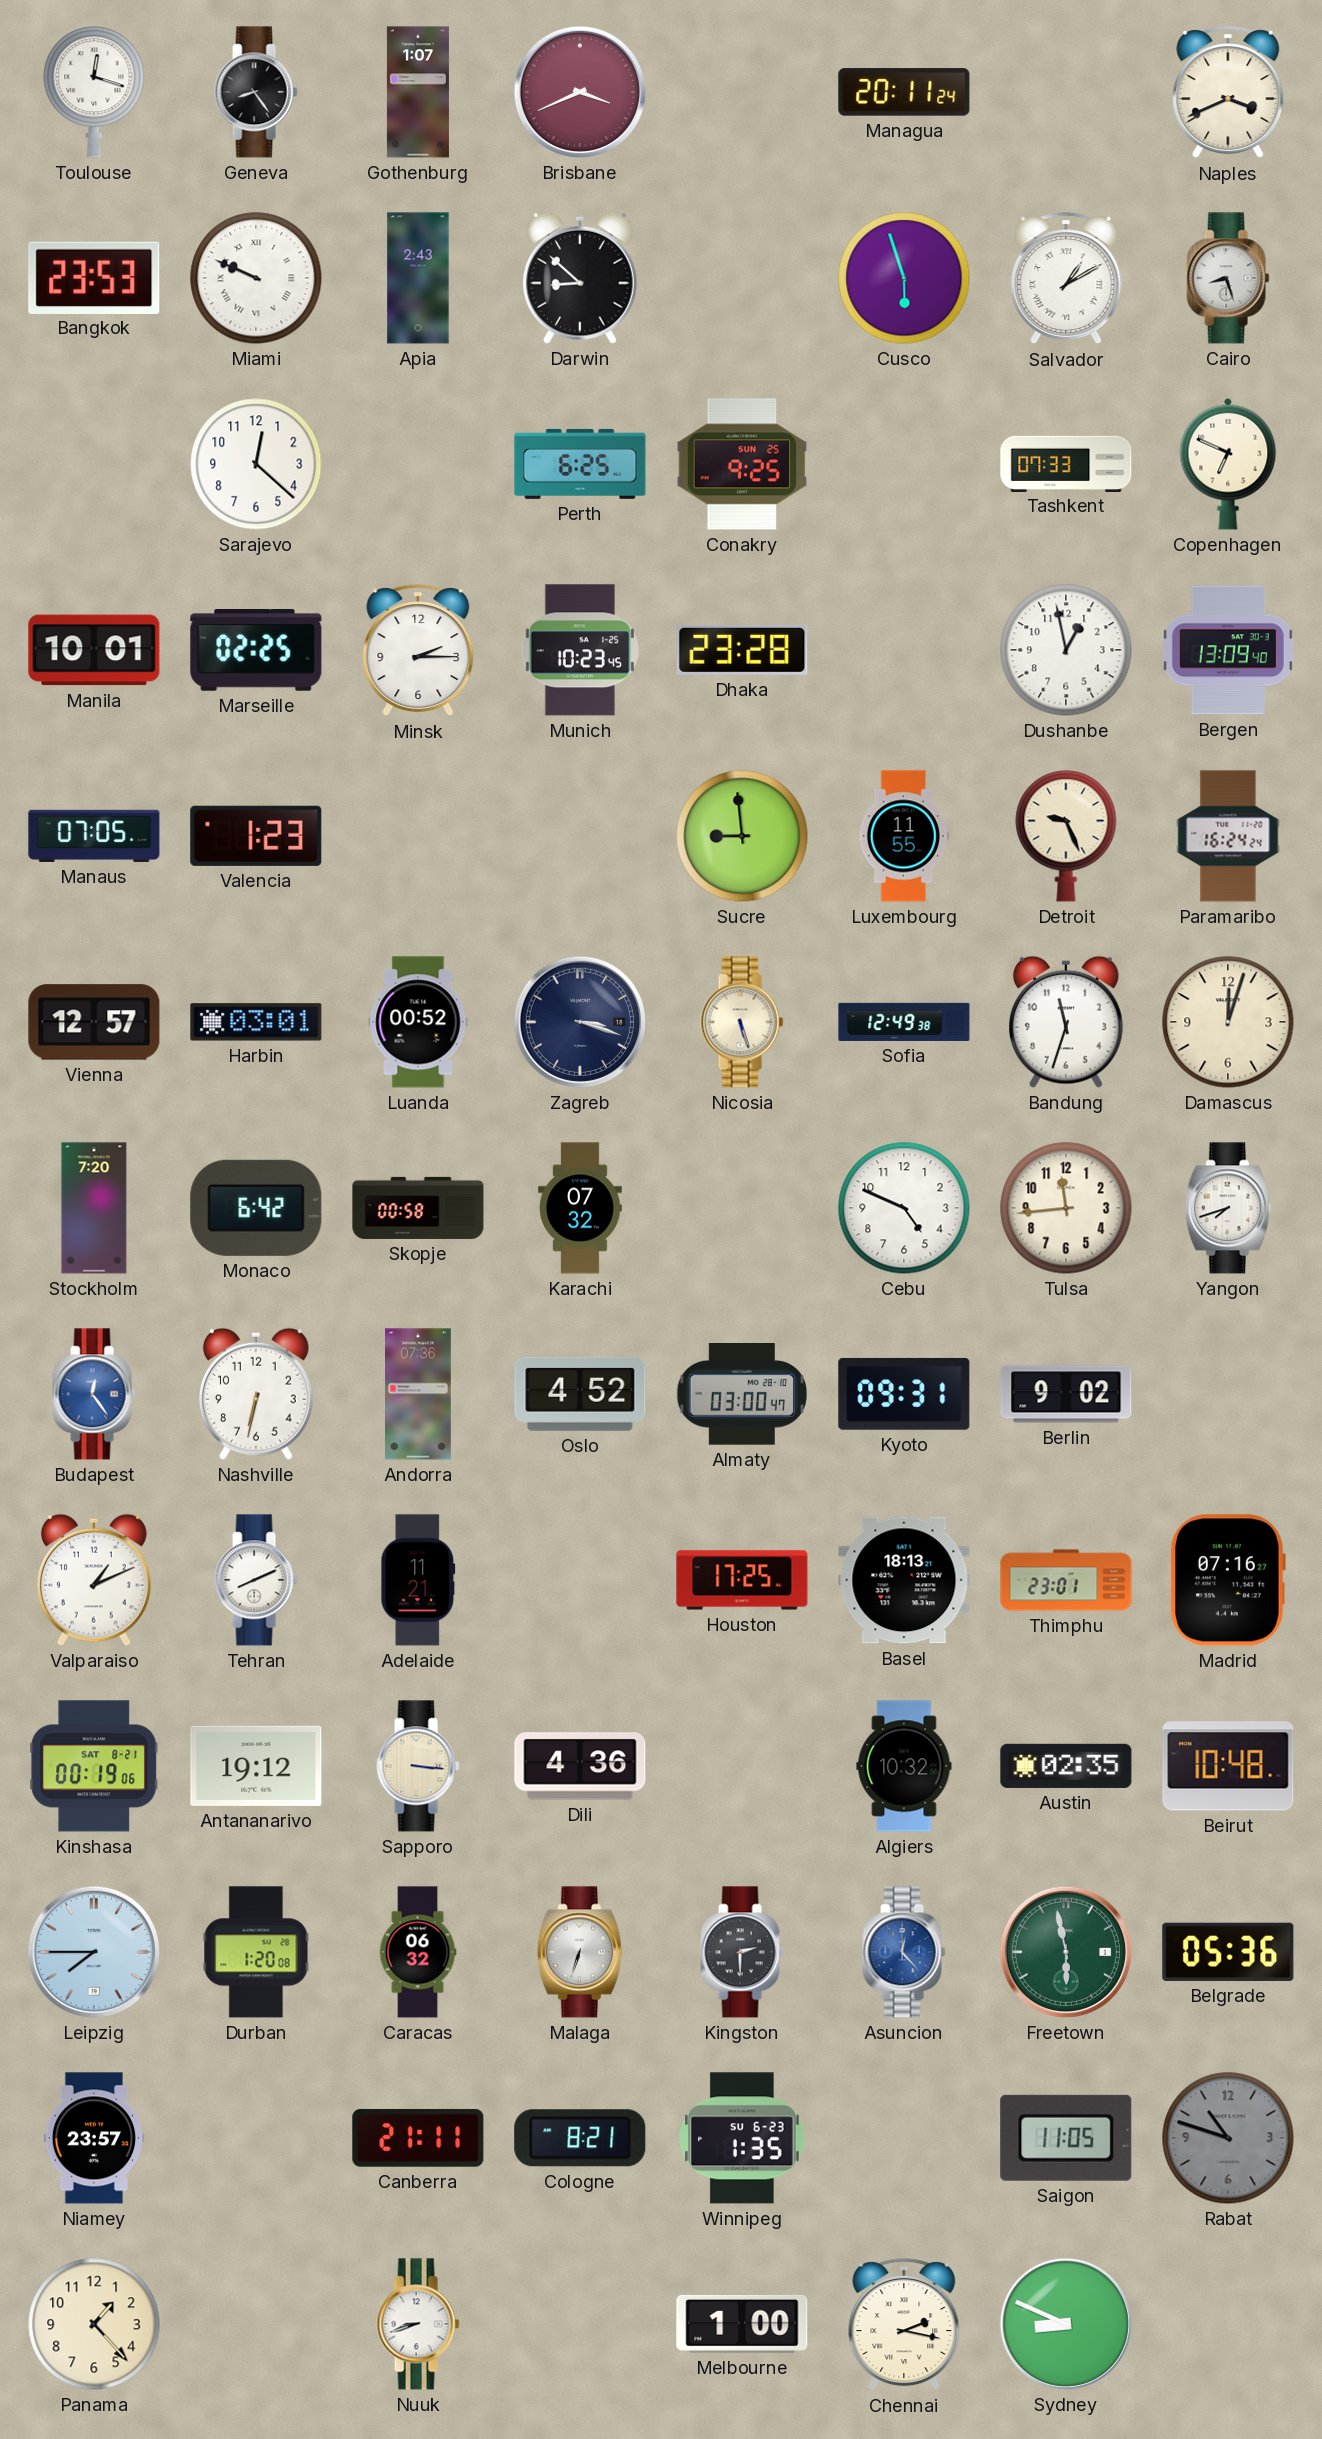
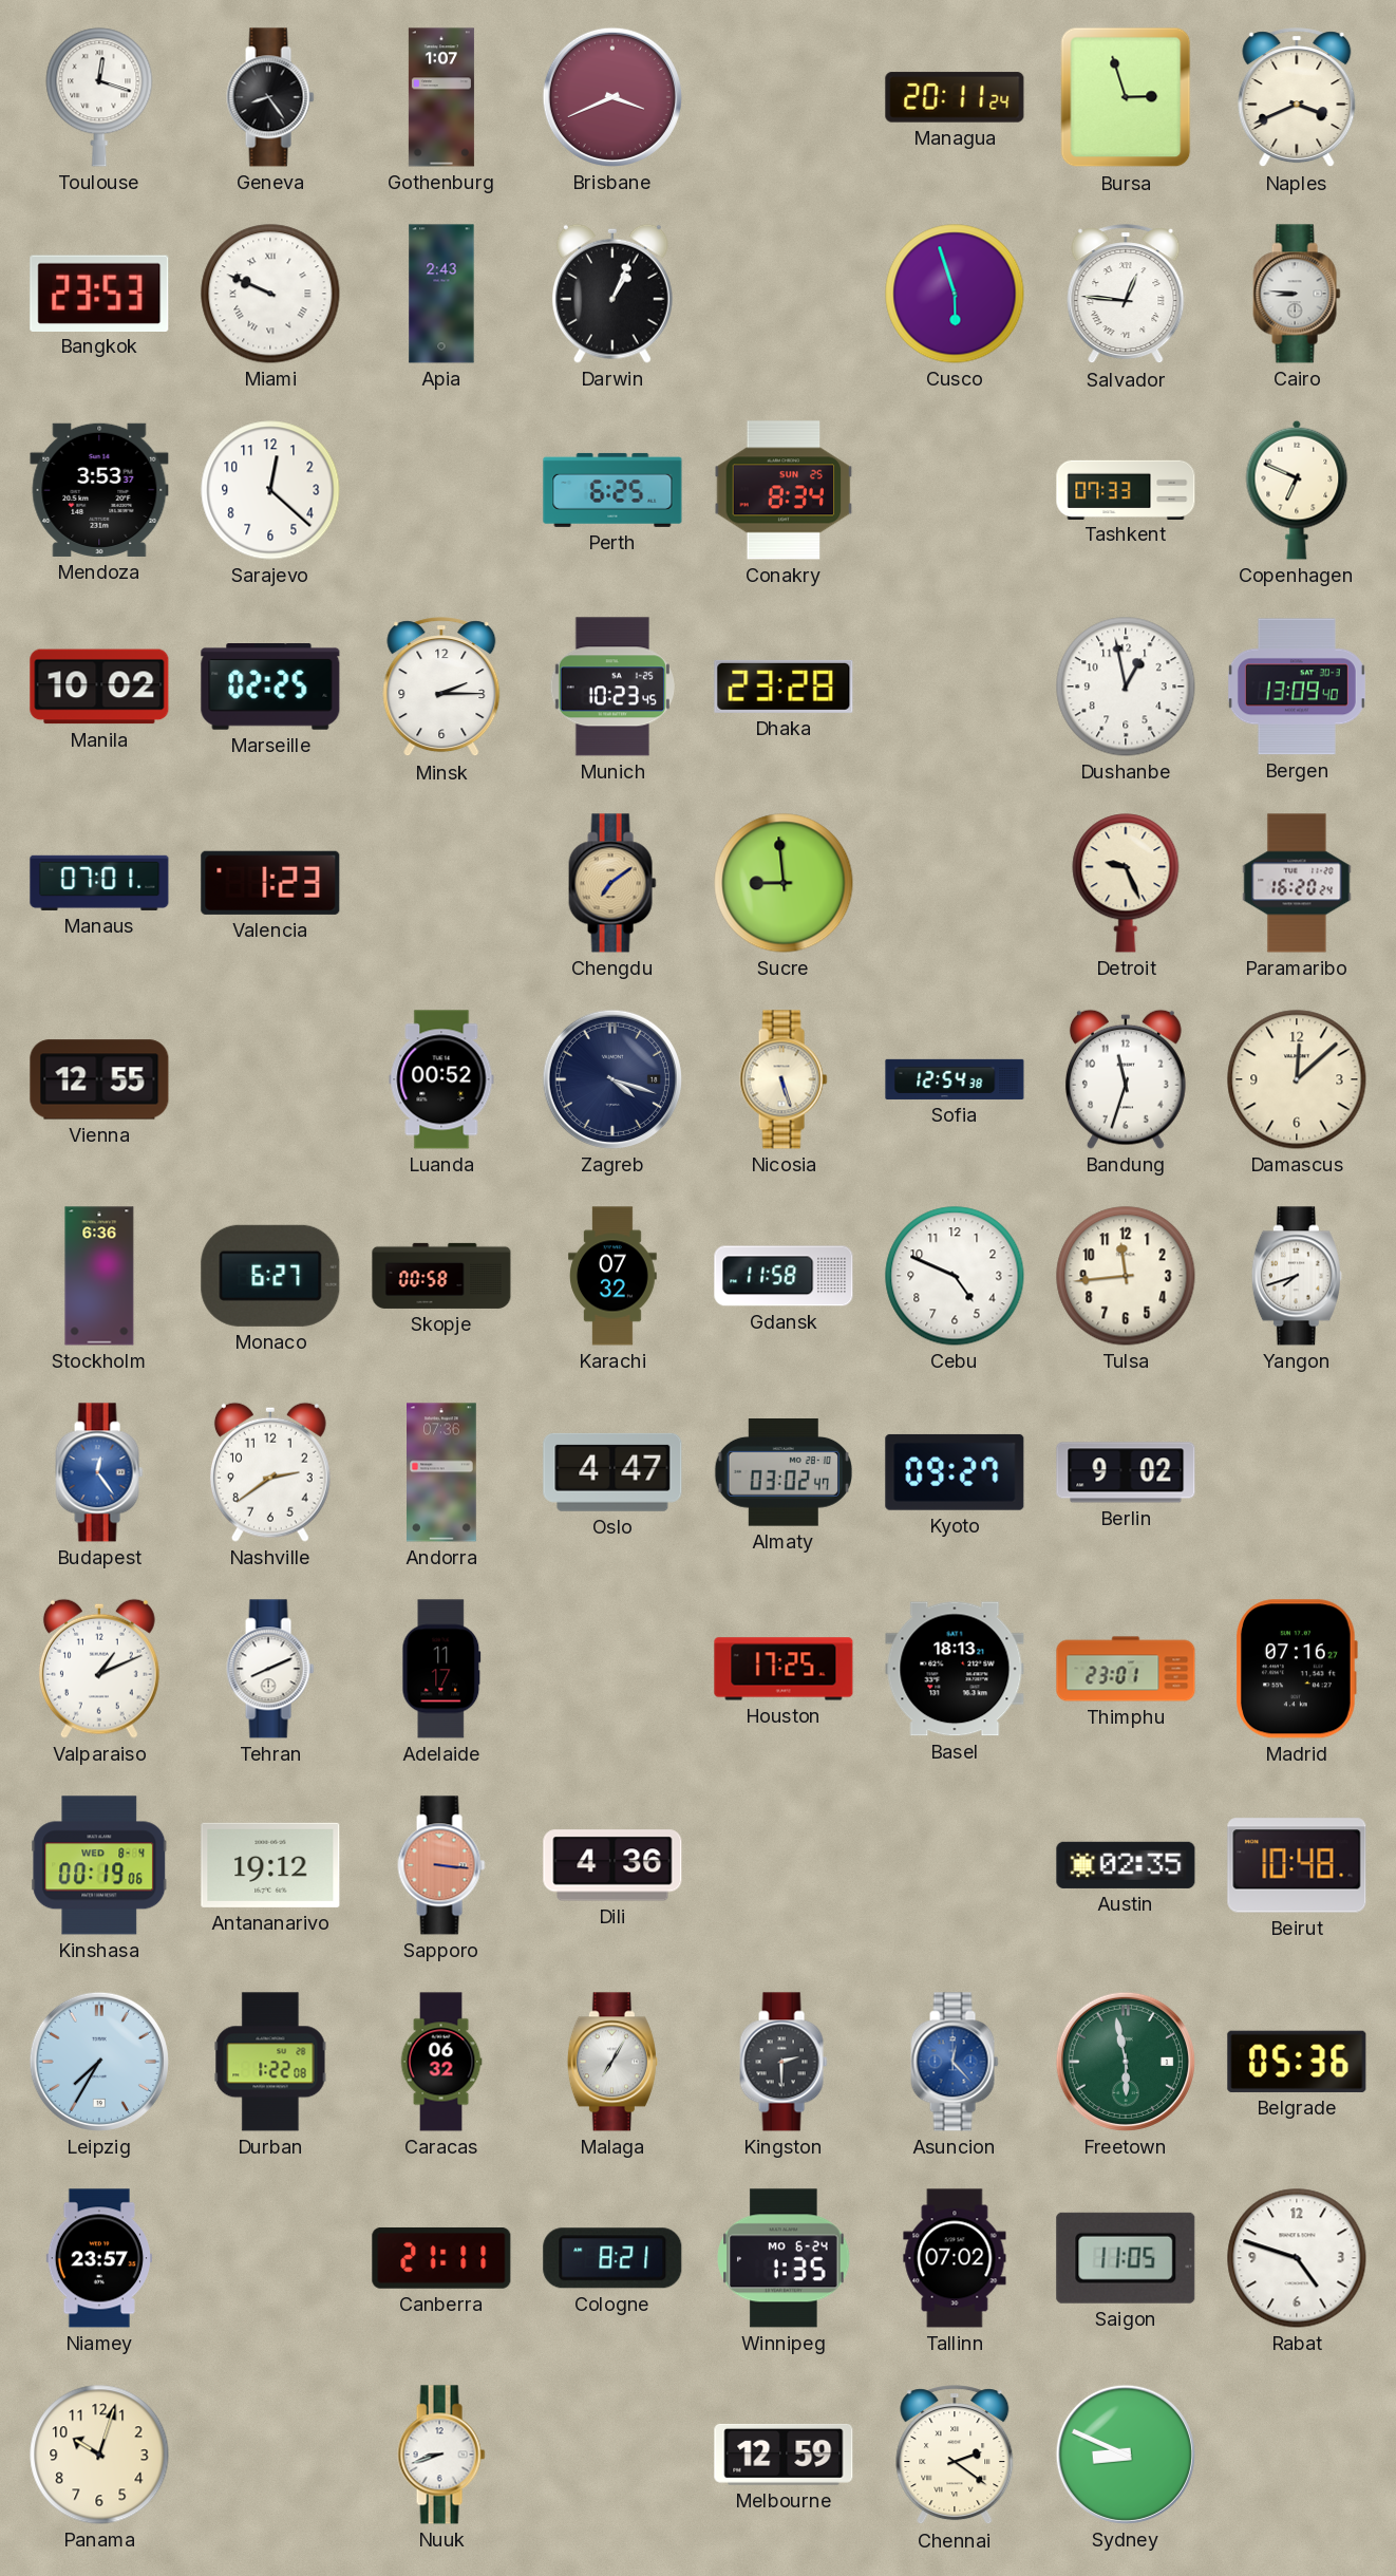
Bursa: none -> 2:57 (1126, 97)
Darwin: 8:52 -> 1:04 (612, 294)
Salvador: 1:10 -> 12:46 (1126, 295)
Cairo: 8:27 -> 8:46 (1297, 294)
Mendoza: none -> 3:53 (99, 490)
Conakry: 9:25 -> 8:34 (784, 490)
Manila: 10:01 -> 10:02 (99, 687)
Manaus: 07:05 -> 07:01 (99, 883)
Chengdu: none -> 7:09 (612, 883)
Luxembourg: 11:55 -> none (904, 836)
Paramaribo: 16:24 -> 16:20 (1297, 883)
Vienna: 12:57 -> 12:55 (99, 1079)
Harbin: 03:01 -> none (256, 1022)
Zagreb: 3:18 -> 4:18 (612, 1079)
Sofia: 12:49 -> 12:54 (955, 1079)
Damascus: 12:03 -> 12:08 (1297, 1079)
Stockholm: 7:20 -> 6:36 (99, 1276)
Monaco: 6:42 -> 6:27 (270, 1276)
Gdansk: none -> 11:58 (784, 1276)
Nashville: 6:32 -> 2:39 (270, 1472)
Oslo: 4:52 -> 4:47 (612, 1472)
Almaty: 03:00 -> 03:02 (784, 1473)
Kyoto: 09:31 -> 09:27 (955, 1472)
Adelaide: 11:21 -> 11:17 (441, 1669)
Kinshasa date: SAT 8-21 -> WED 8-4 (99, 1865)
Sapporo dial: cream -> salmon (441, 1865)
Algiers: 10:32 -> none (904, 1766)
Leipzig: 7:45 -> 7:35 (99, 2062)
Durban: 1:20 -> 1:22 (270, 2062)
Malaga: 6:33 -> 7:05 (612, 2062)
Winnipeg date: SU 6-23 -> MO 6-24 (784, 2258)
Tallinn: none -> 07:02 (955, 2258)
Rabat: 10:48 -> 4:48 (1297, 2258)
Rabat dial: grey -> white (1297, 2258)
Panama: 1:23 -> 10:03 (99, 2455)
Melbourne: 1:00 -> 12:59 (784, 2455)
Chennai: 2:17 -> 2:21 (955, 2456)
